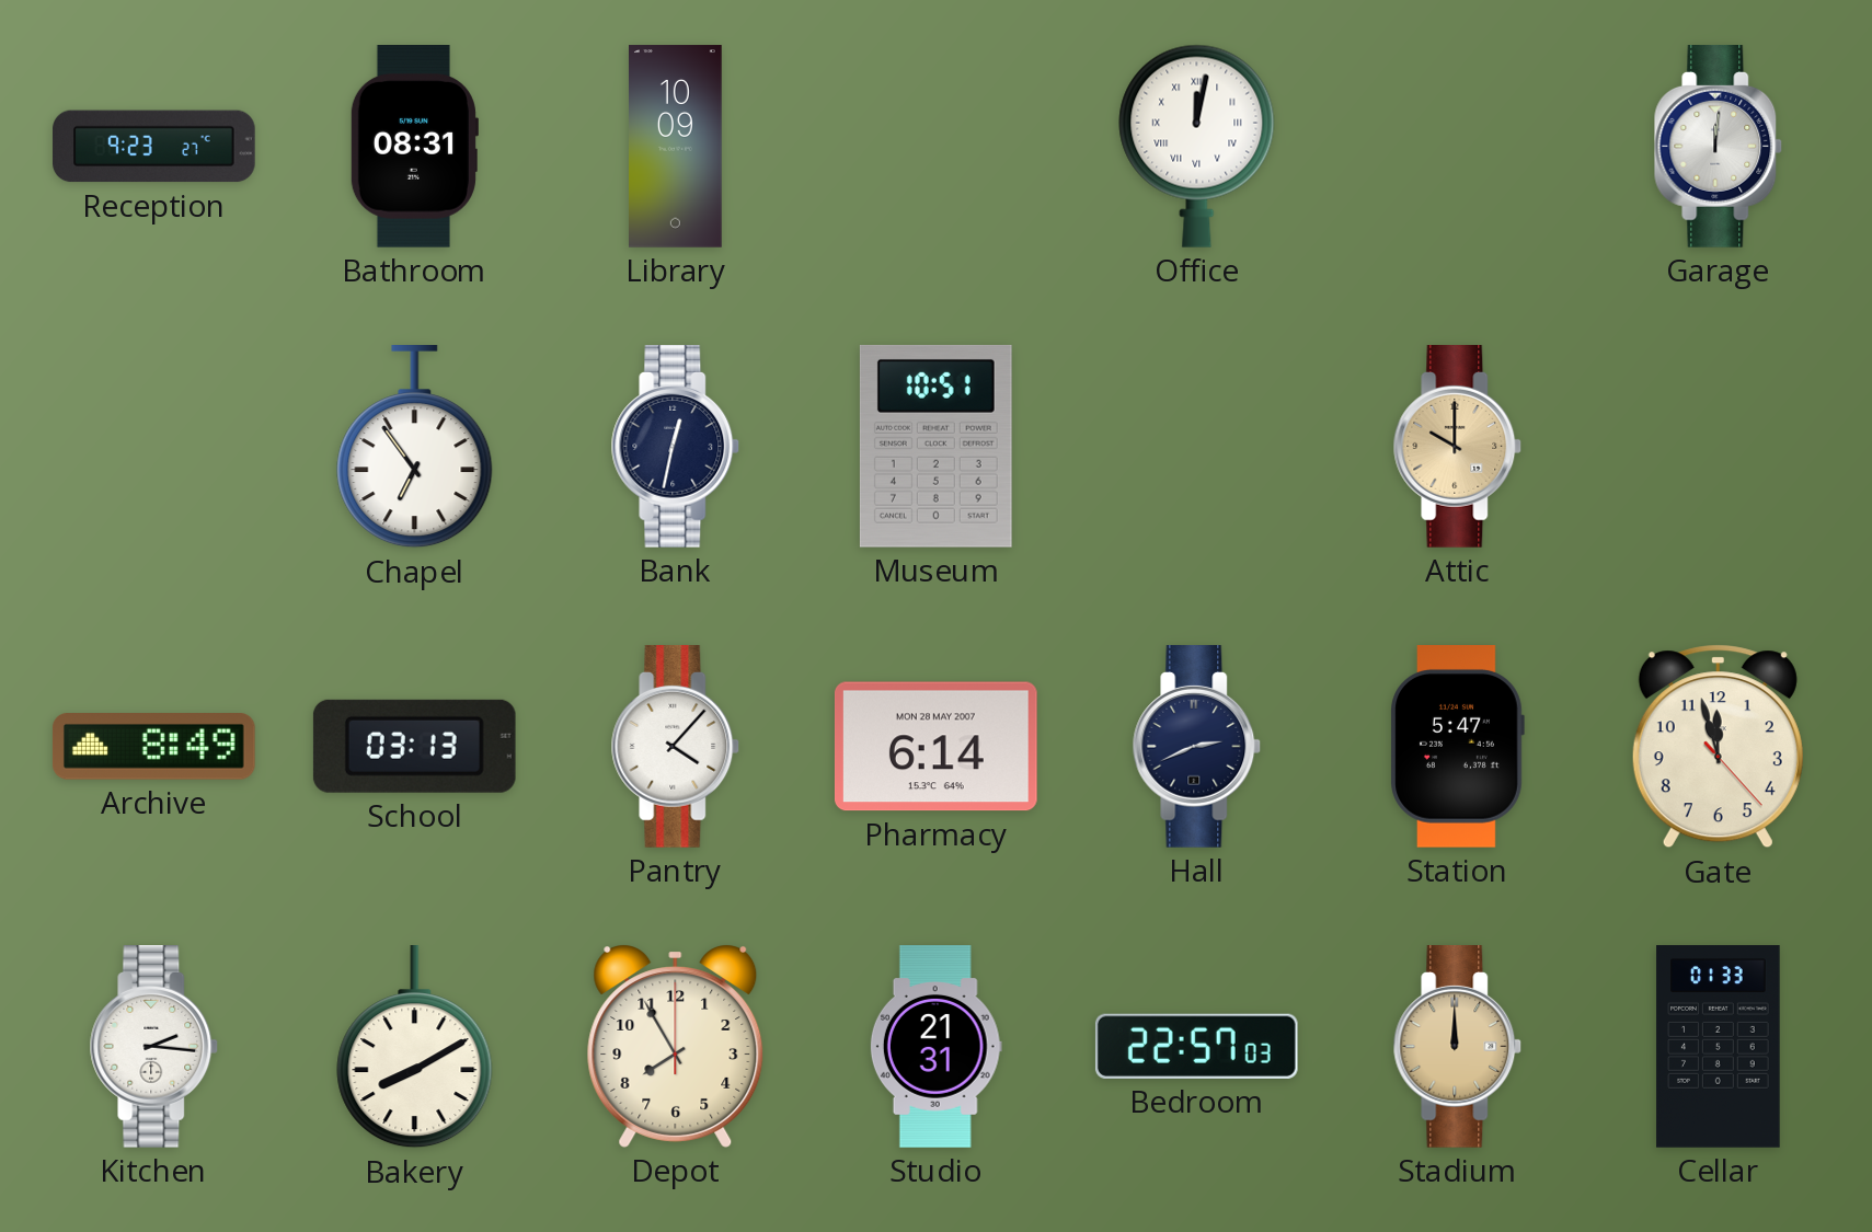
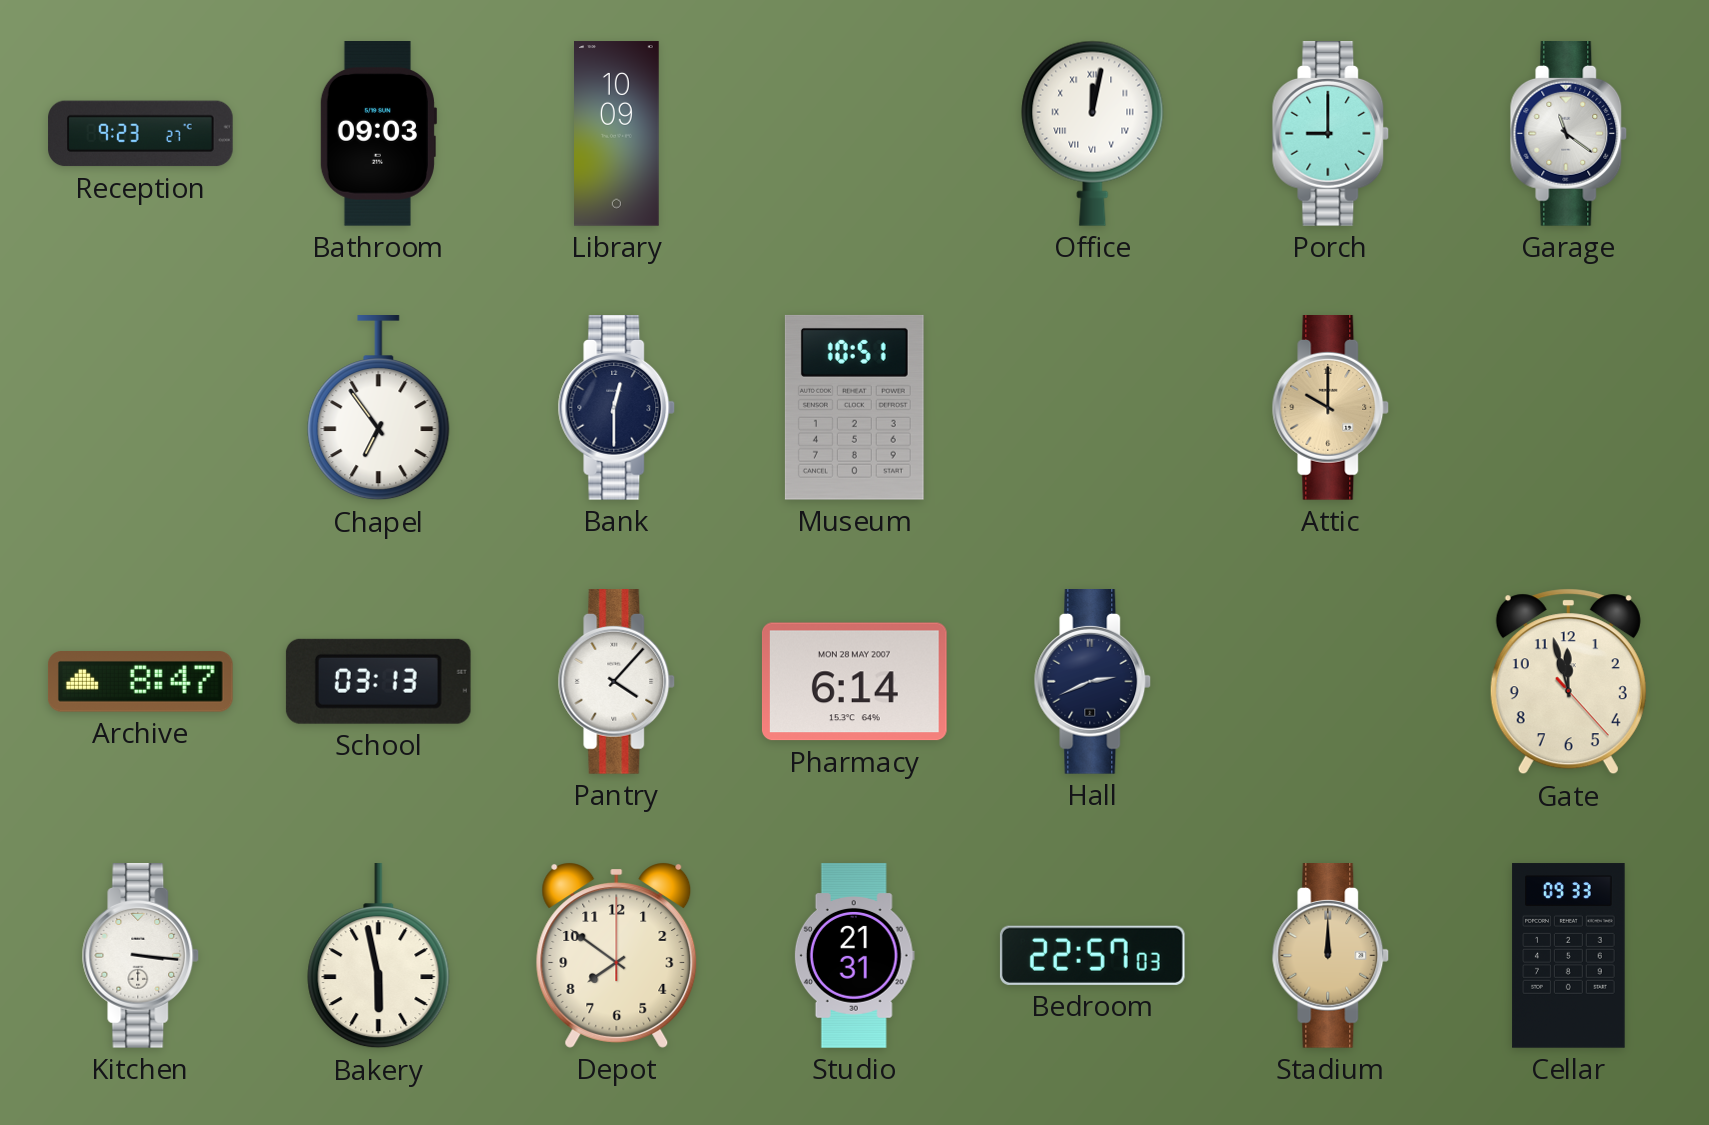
Bathroom: 08:31 -> 09:03 (378, 134)
Porch: none -> 9:00 (1331, 134)
Garage: 12:01 -> 11:21 (1569, 134)
Bank: 12:32 -> 12:30 (617, 408)
Archive: 8:49 -> 8:47 (140, 682)
Station: 5:47 -> none (1457, 747)
Kitchen: 2:16 -> 3:16 (141, 956)
Bakery: 8:10 -> 5:58 (379, 956)
Depot: 7:55 -> 7:51 (617, 955)
Cellar: 01:33 -> 09:33 (1569, 956)
